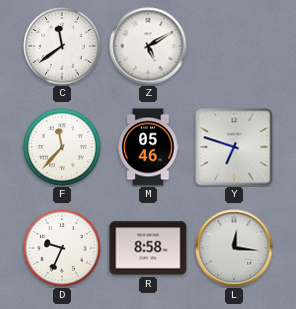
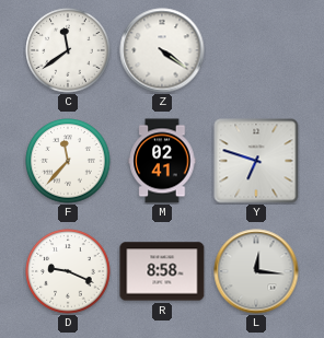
Z: 5:10 -> 4:21 (162, 50)
M: 05:46 -> 02:41 (162, 161)
D: 9:34 -> 9:19 (68, 271)
